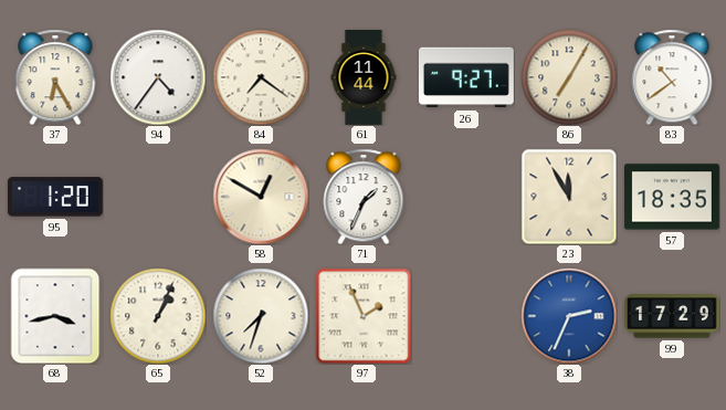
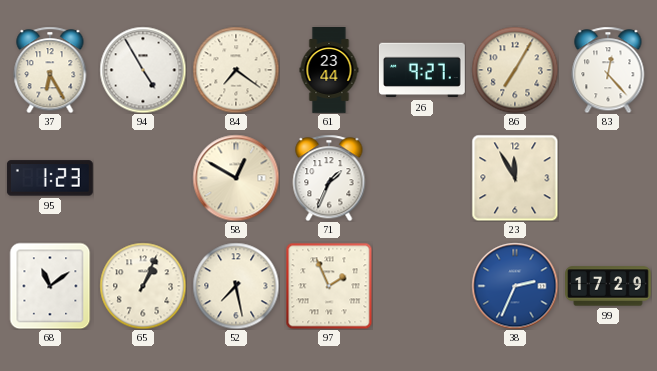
94: 4:36 -> 4:55 (143, 70)
61: 11:44 -> 23:44 (329, 71)
83: 10:39 -> 12:23 (608, 70)
95: 1:20 -> 1:23 (50, 178)
57: 18:35 -> none (672, 197)
68: 3:43 -> 11:09 (50, 286)
52: 7:33 -> 7:28 (236, 286)
